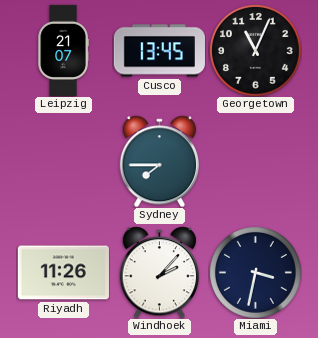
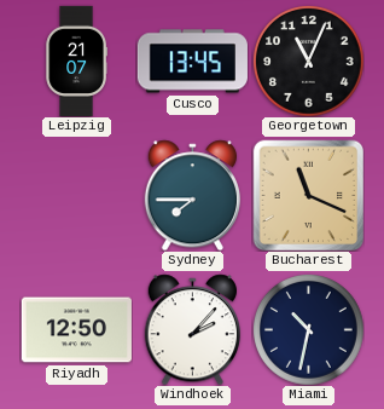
Bucharest: none -> 11:19 (308, 195)
Riyadh: 11:26 -> 12:50 (76, 330)
Miami: 3:32 -> 10:32 (309, 330)
